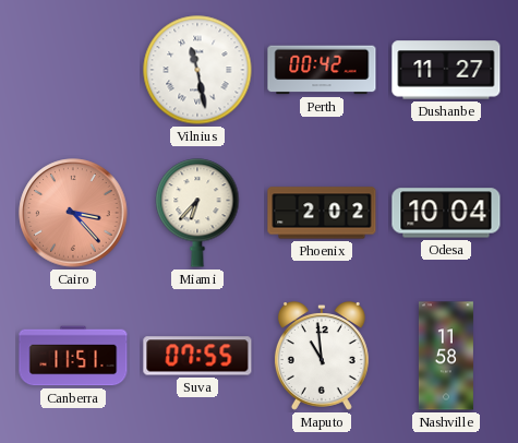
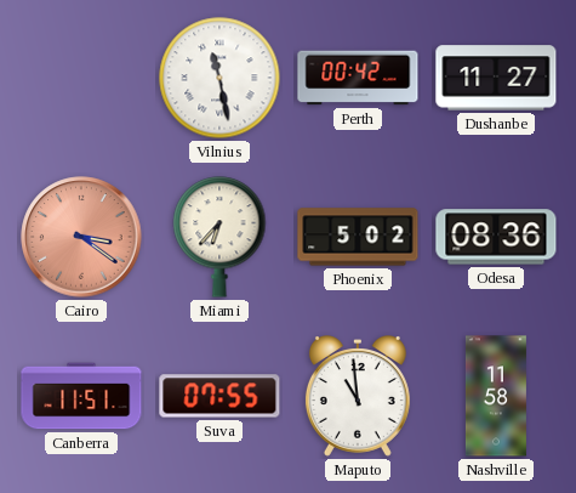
Cairo: 3:23 -> 3:21 (81, 237)
Phoenix: 2:02 -> 5:02 (358, 237)
Odesa: 10:04 -> 08:36 (496, 237)
